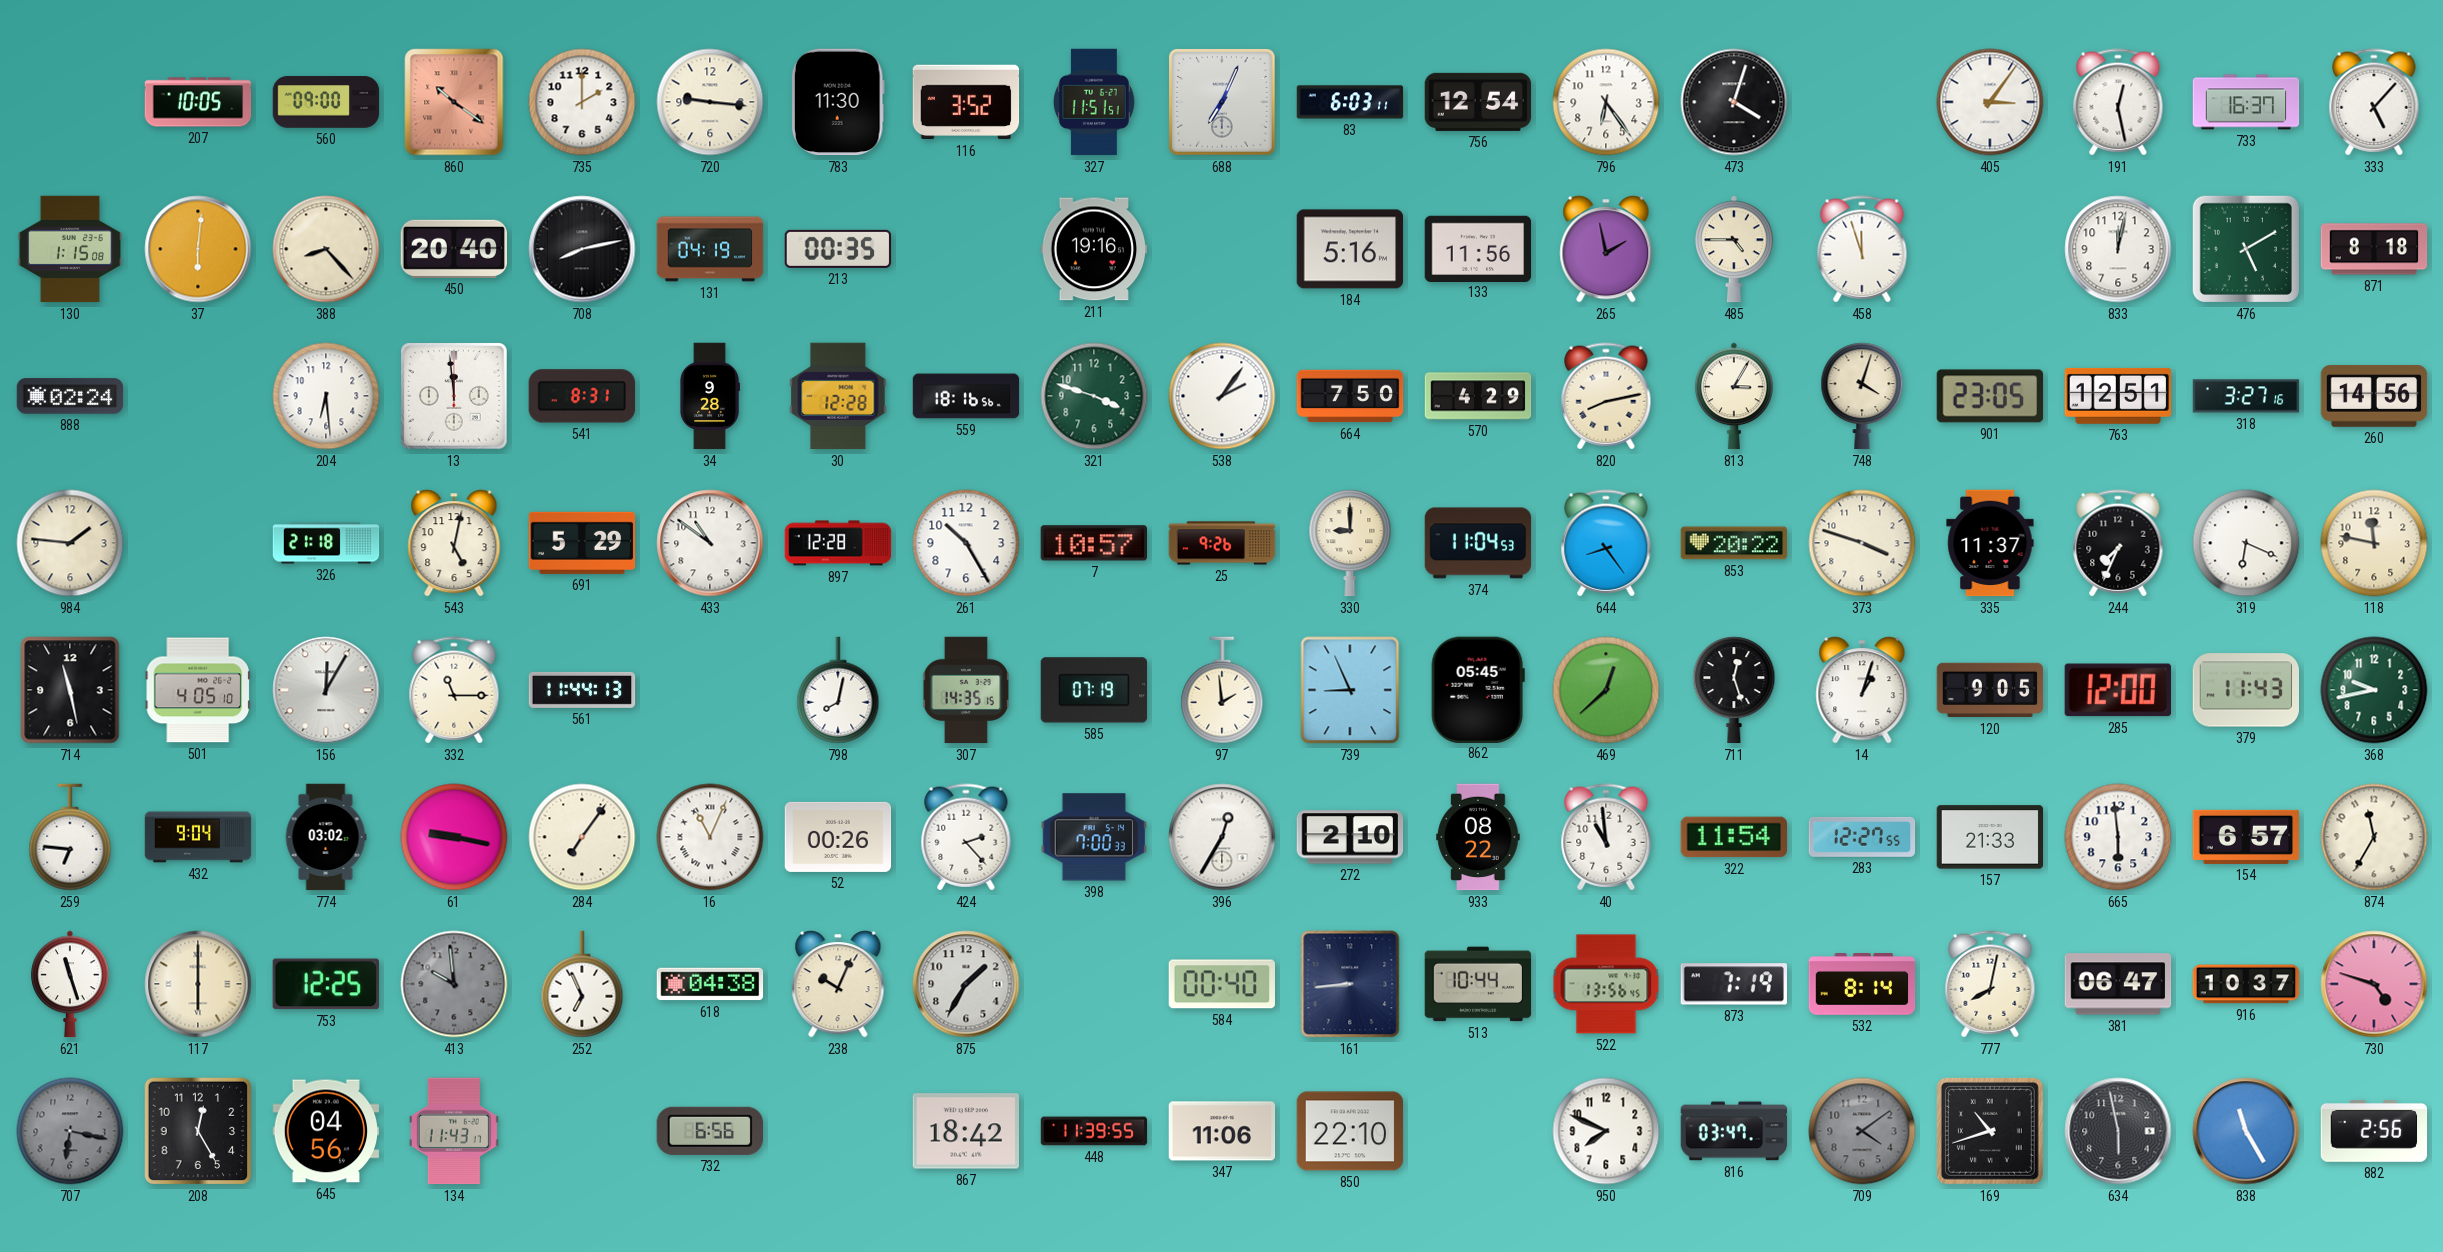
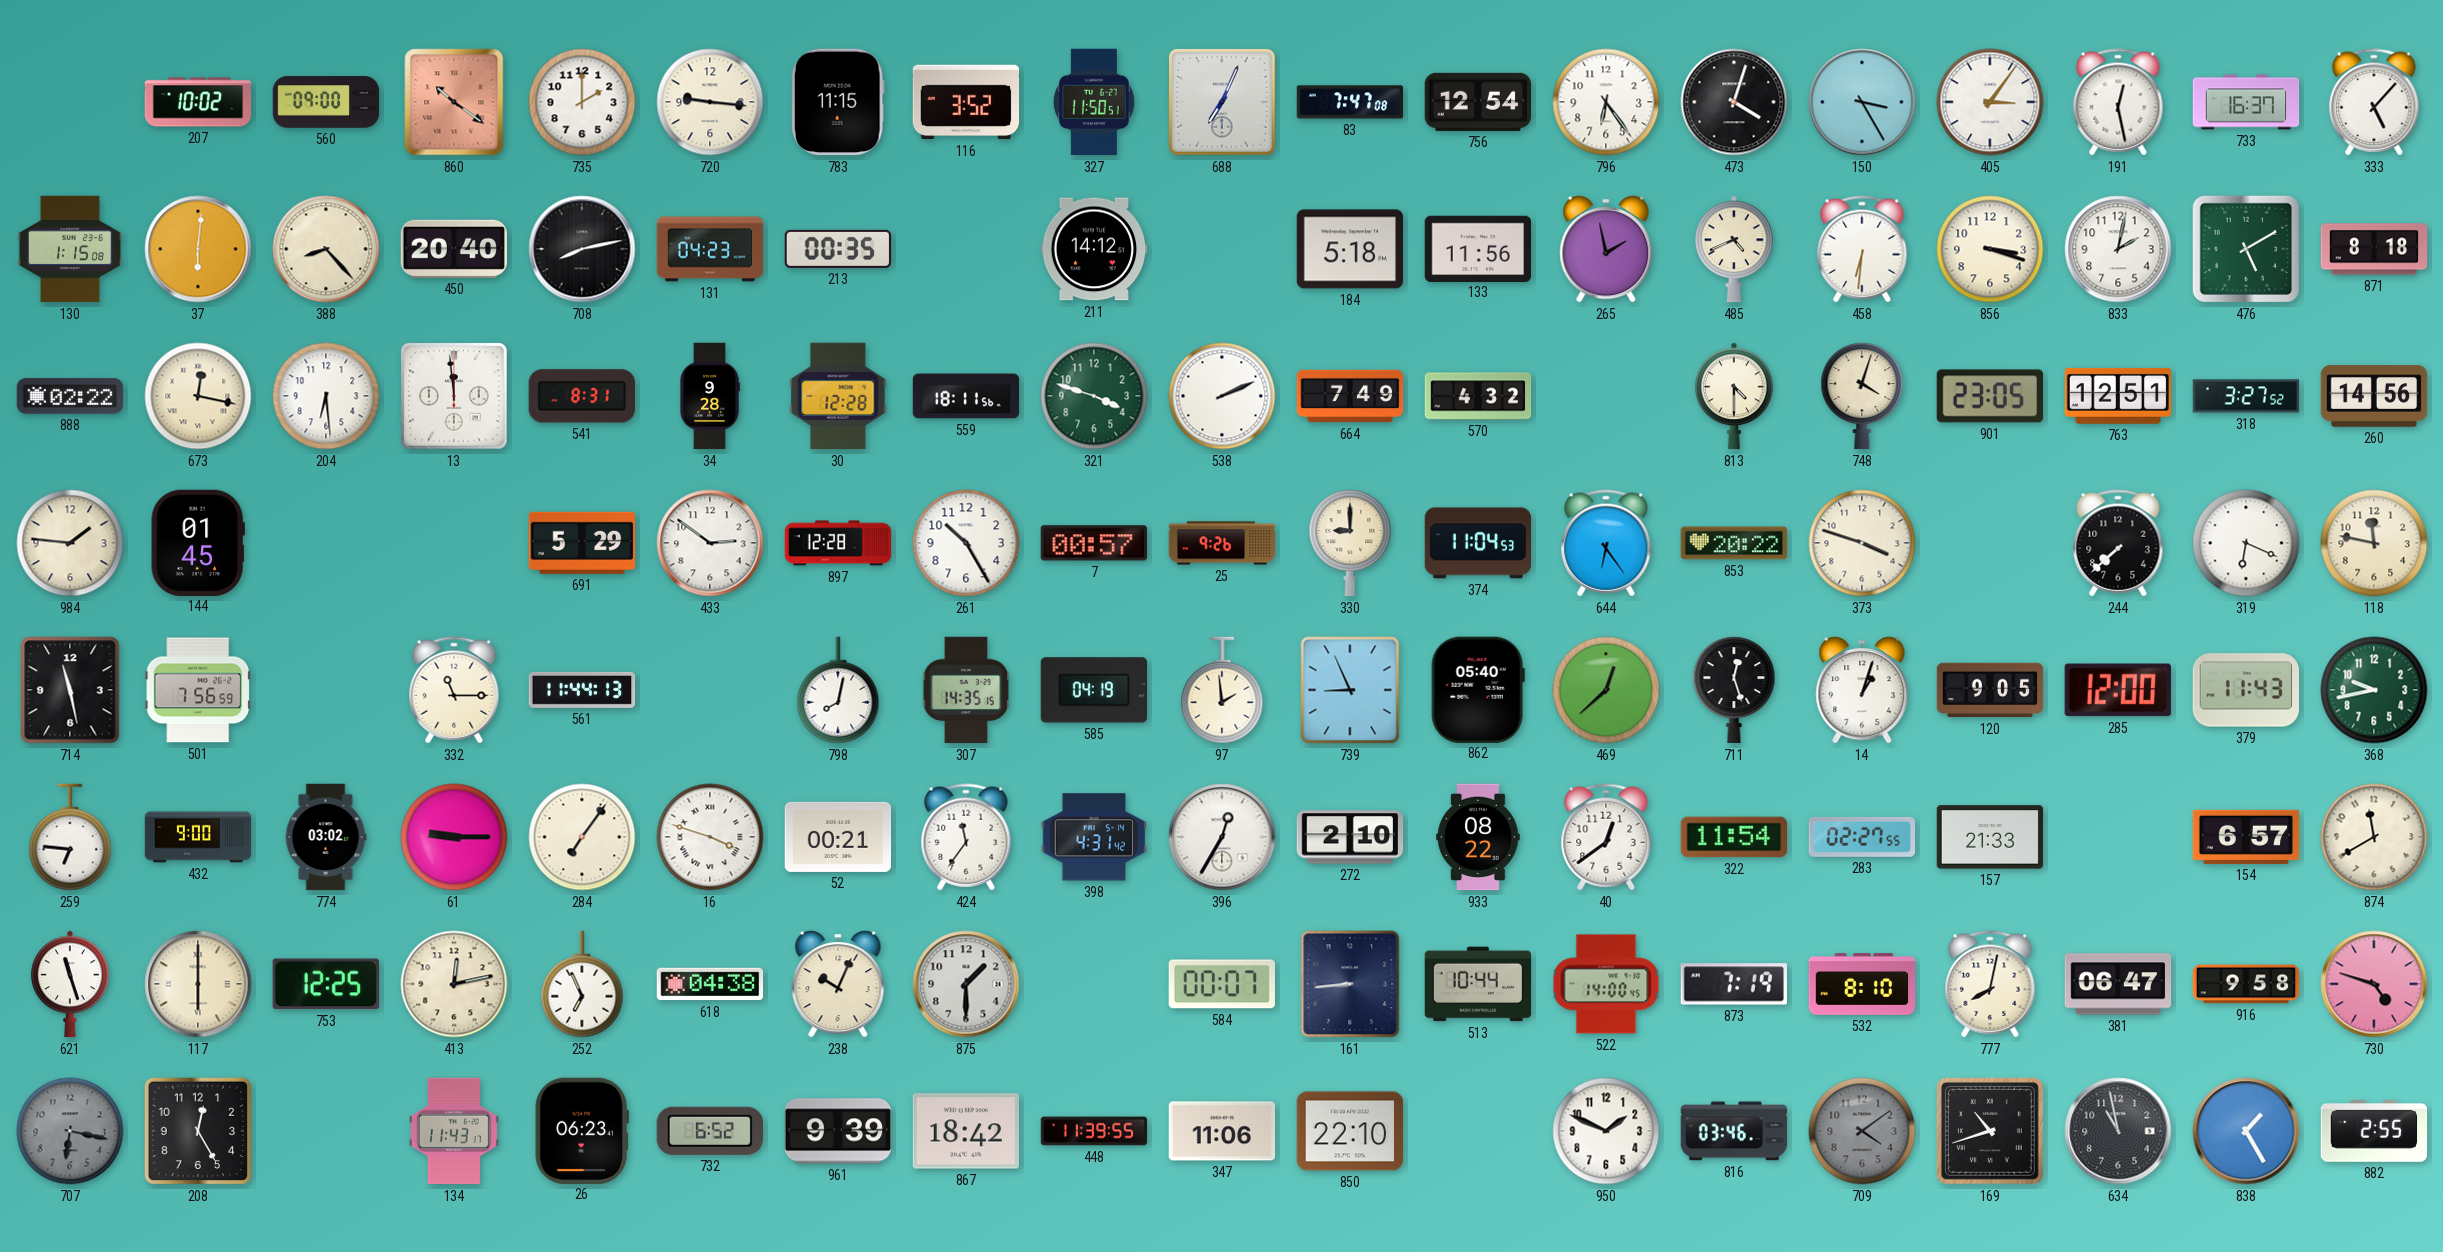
207: 10:05 -> 10:02 (198, 102)
783: 11:30 -> 11:15 (838, 102)
327: 11:51 -> 11:50 (1094, 102)
83: 6:03 -> 7:47 (1350, 102)
150: none -> 3:25 (1862, 102)
131: 04:19 -> 04:23 (710, 249)
211: 19:16 -> 14:12 (1094, 249)
184: 5:16 -> 5:18 (1350, 249)
485: 4:45 -> 4:41 (1734, 249)
458: 11:57 -> 6:31 (1862, 249)
856: none -> 3:18 (1990, 249)
833: 12:02 -> 2:02 (2118, 249)
888: 02:24 -> 02:22 (70, 396)
673: none -> 12:17 (198, 396)
559: 18:16 -> 18:11 (966, 396)
538: 2:06 -> 2:11 (1222, 396)
664: 7:50 -> 7:49 (1350, 396)
570: 4:29 -> 4:32 (1478, 396)
820: 8:13 -> none (1606, 396)
813: 3:05 -> 4:30 (1734, 396)
318: 3:27:16 -> 3:27:52 (2246, 396)
144: none -> 01:45 (198, 542)
326: 21:18 -> none (326, 543)
543: 5:02 -> none (454, 543)
433: 10:51 -> 2:51 (710, 543)
7: 10:57 -> 00:57 (1093, 543)
644: 8:24 -> 6:24 (1606, 543)
335: 11:37 -> none (1990, 543)
244: 7:34 -> 7:38 (2118, 543)
501: 4:05 -> 7:56 (197, 690)
156: 12:05 -> none (326, 690)
585: 07:19 -> 04:19 (1094, 690)
862: 05:45 -> 05:40 (1478, 689)
432: 9:04 -> 9:00 (198, 837)
61: 9:17 -> 9:15 (454, 837)
16: 11:04 -> 3:48 (710, 837)
52: 00:26 -> 00:21 (838, 837)
424: 2:23 -> 11:36 (966, 837)
398: 7:00 -> 4:31 (1093, 837)
40: 10:59 -> 12:39 (1606, 837)
283: 12:27 -> 02:27 (1862, 837)
665: 5:59 -> none (2118, 837)
874: 11:35 -> 11:40 (2374, 837)
413: 9:59 -> 12:13 (454, 984)
413 dial: grey -> cream (454, 984)
875: 1:35 -> 1:30 (966, 984)
584: 00:40 -> 00:07 (1221, 984)
522: 13:56 -> 14:00 (1606, 984)
532: 8:14 -> 8:10 (1862, 985)
916: 10:37 -> 9:58 (2246, 984)
645: 04:56 -> none (326, 1131)
26: none -> 06:23 (582, 1130)
732: 6:56 -> 6:52 (709, 1131)
961: none -> 9:39 (838, 1131)
950: 7:49 -> 1:49 (1606, 1131)
816: 03:47 -> 03:46 (1734, 1131)
634: 5:58 -> 10:58 (2118, 1131)
838: 11:25 -> 1:25 (2246, 1131)
882: 2:56 -> 2:55 (2374, 1131)
